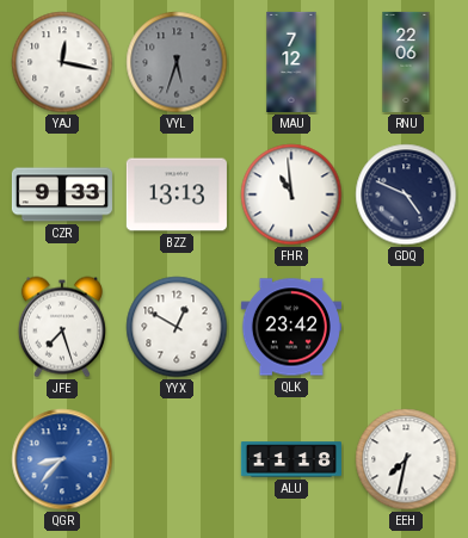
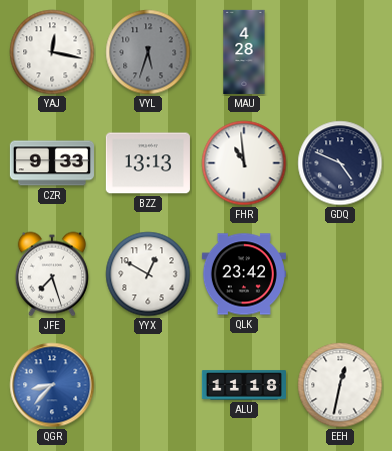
MAU: 7:12 -> 4:28 (244, 52)
RNU: 22:06 -> none (406, 62)
EEH: 7:32 -> 12:32 (340, 385)
